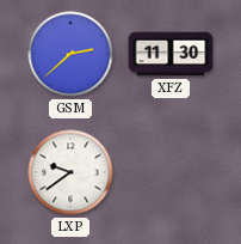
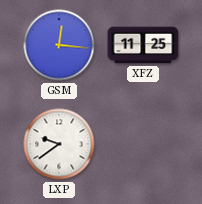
GSM: 2:38 -> 12:16 (59, 45)
XFZ: 11:30 -> 11:25 (143, 45)
